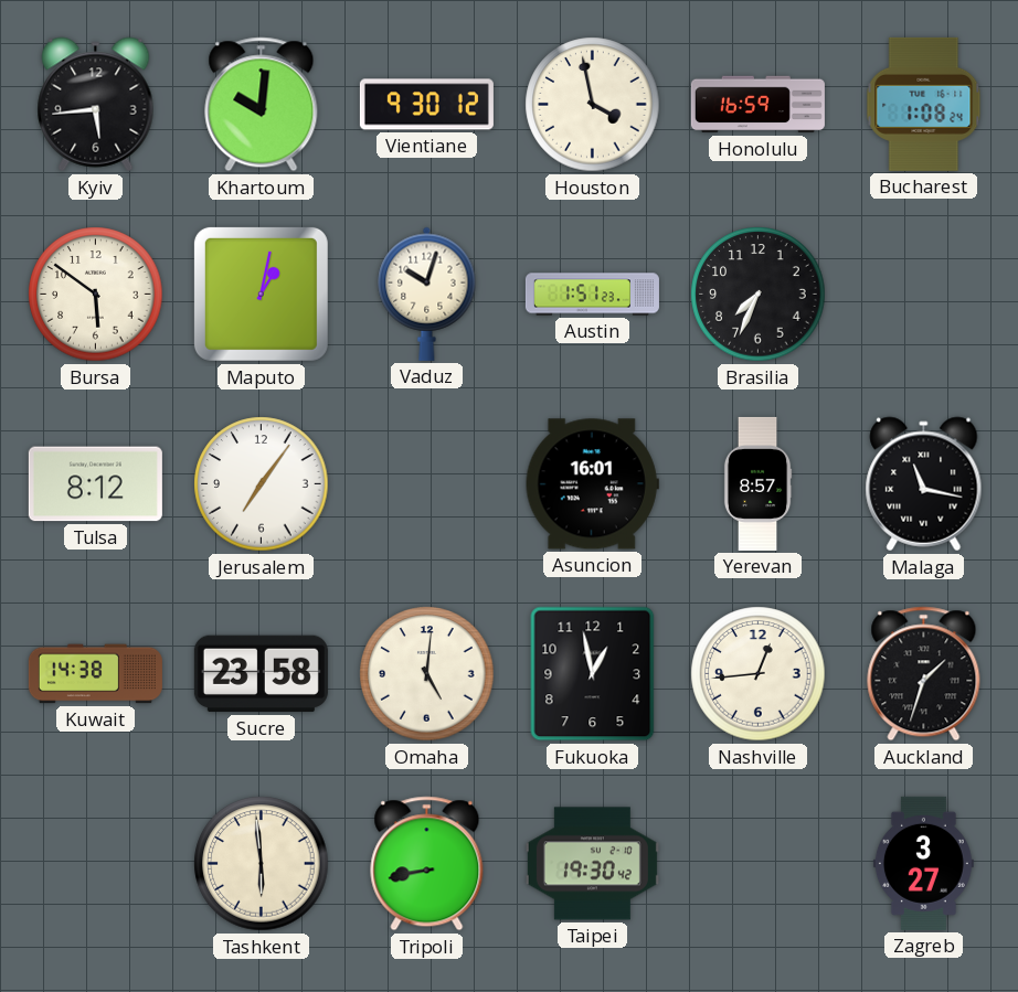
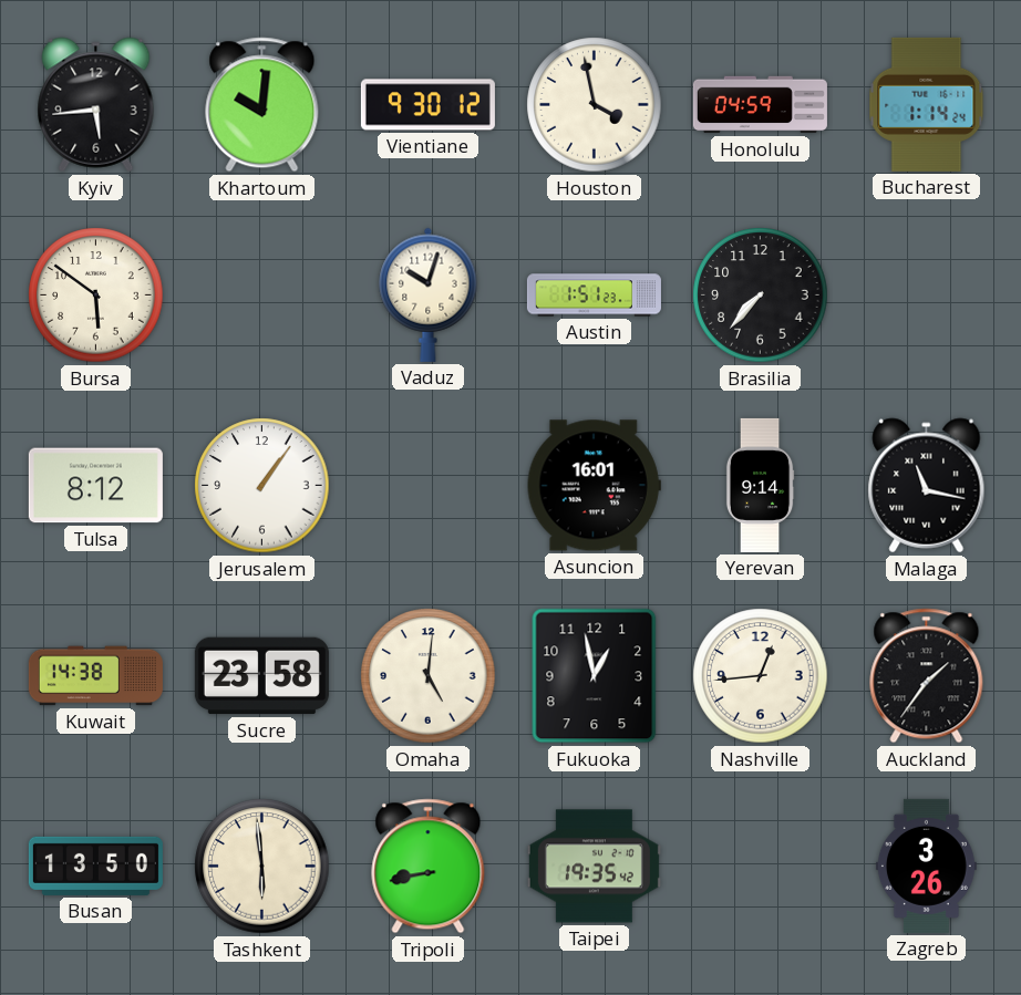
Honolulu: 16:59 -> 04:59 (760, 105)
Bucharest: 1:08 -> 1:14 (927, 104)
Maputo: 1:02 -> none (261, 294)
Brasilia: 7:34 -> 7:37 (761, 296)
Jerusalem: 7:06 -> 1:06 (262, 486)
Yerevan: 8:57 -> 9:14 (760, 485)
Auckland: 1:33 -> 1:36 (927, 676)
Busan: none -> 13:50 (95, 866)
Taipei: 19:30 -> 19:35 (594, 867)
Zagreb: 3:27 -> 3:26 (926, 866)
